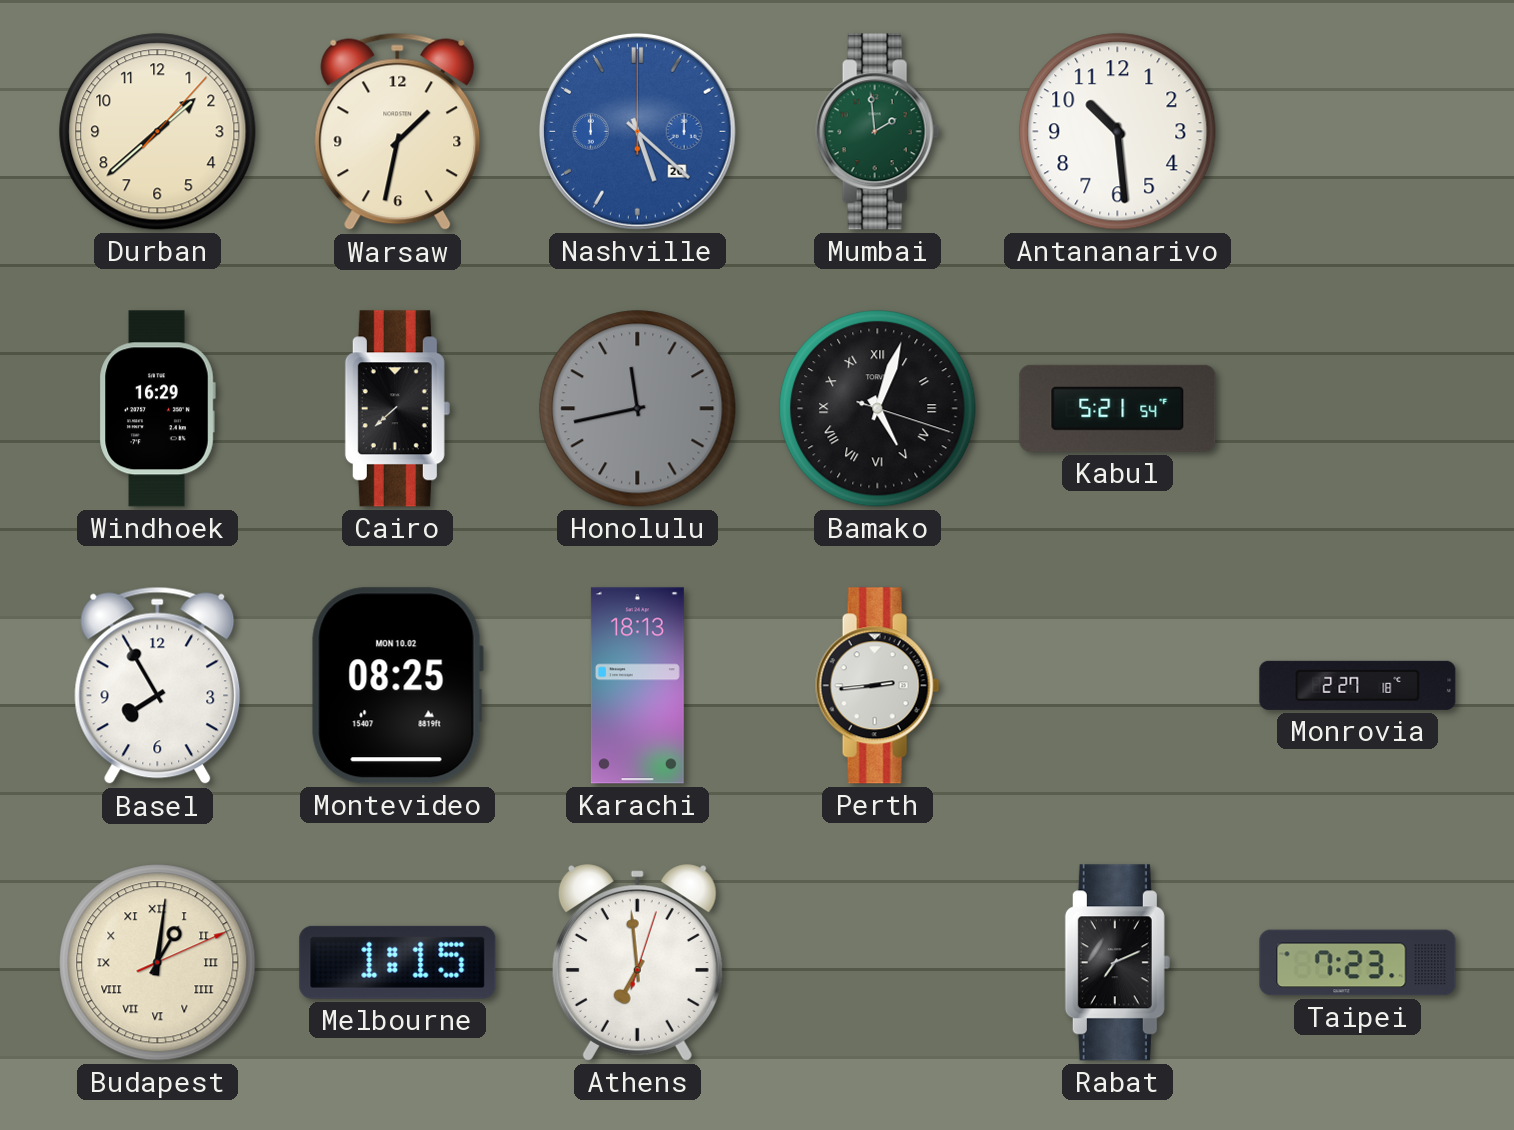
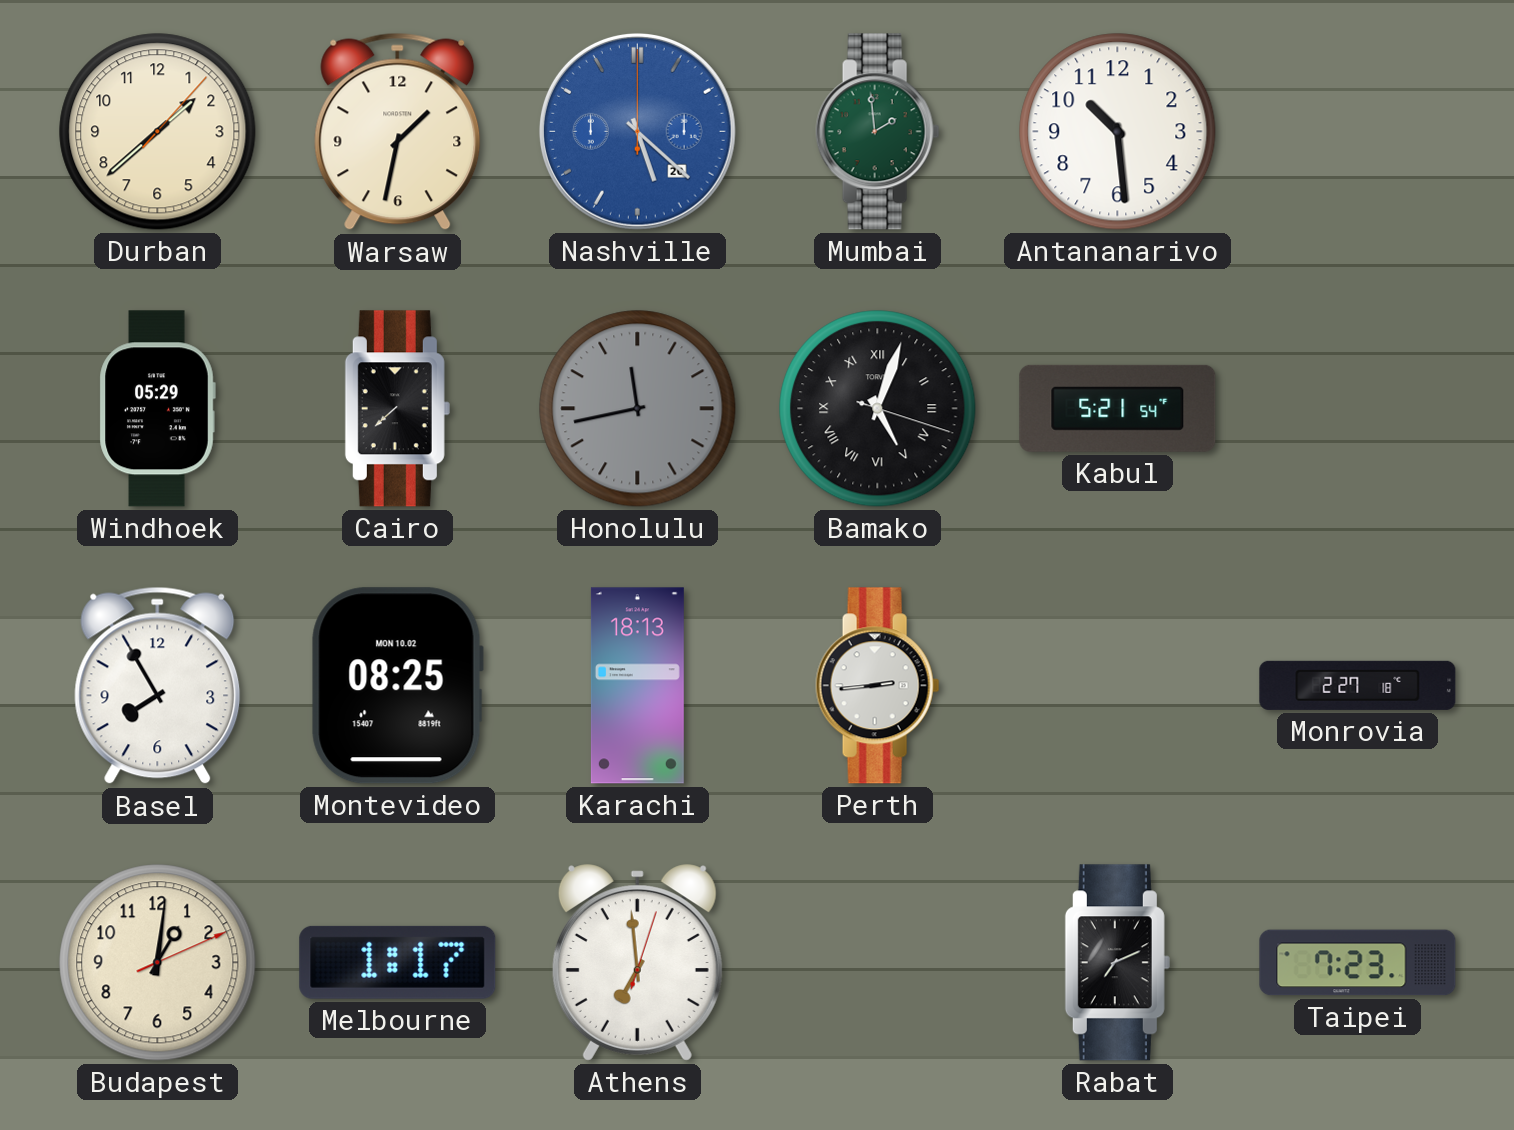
Windhoek: 16:29 -> 05:29 (157, 409)
Budapest numerals: Roman -> Arabic (158, 963)
Melbourne: 1:15 -> 1:17 (398, 962)
